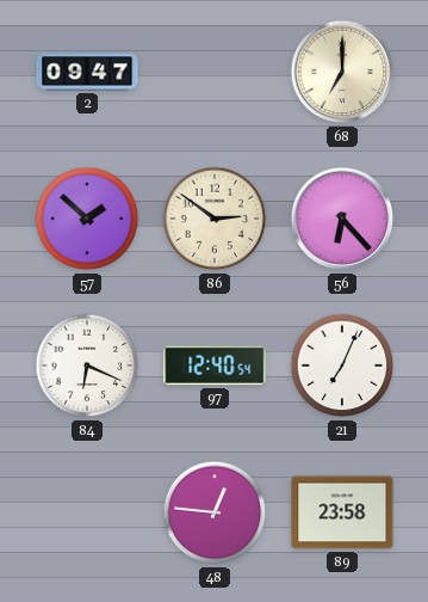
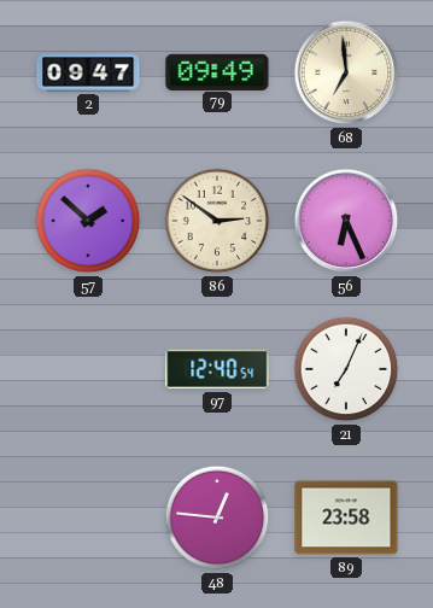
79: none -> 09:49 (217, 71)
68: 7:00 -> 6:59 (346, 72)
56: 6:23 -> 6:26 (346, 221)
84: 6:19 -> none (87, 365)
